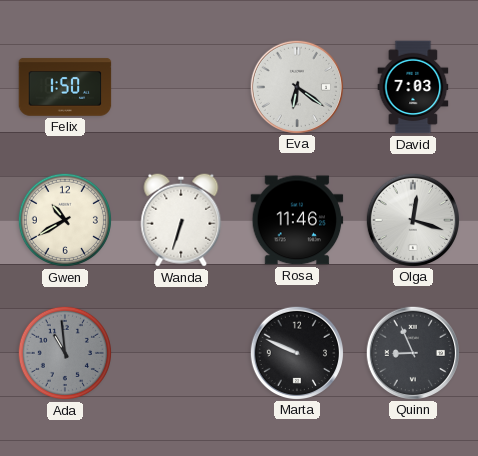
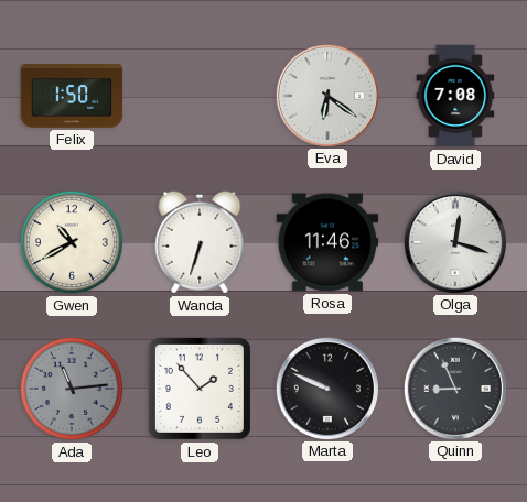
David: 7:03 -> 7:08 (455, 96)
Ada: 10:59 -> 11:14 (72, 389)
Leo: none -> 1:53 (200, 389)
